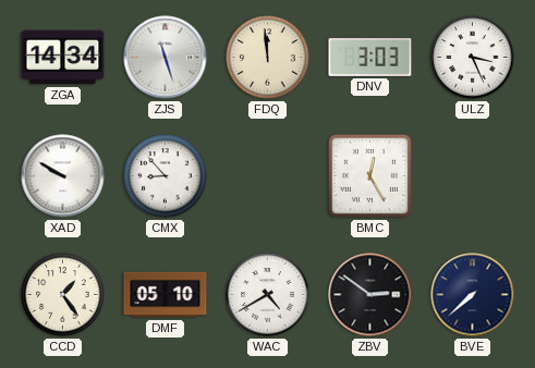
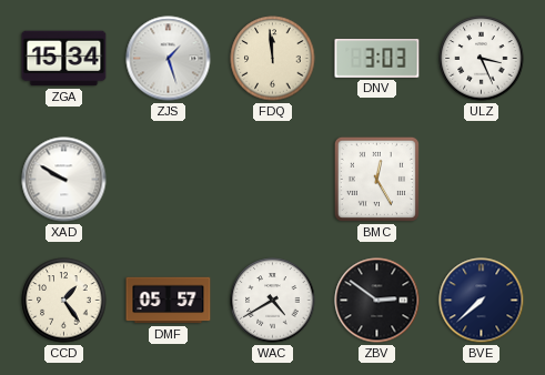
ZGA: 14:34 -> 15:34 (64, 59)
ZJS: 11:27 -> 1:27 (169, 59)
CMX: 8:53 -> none (166, 176)
DMF: 05:10 -> 05:57 (169, 301)
